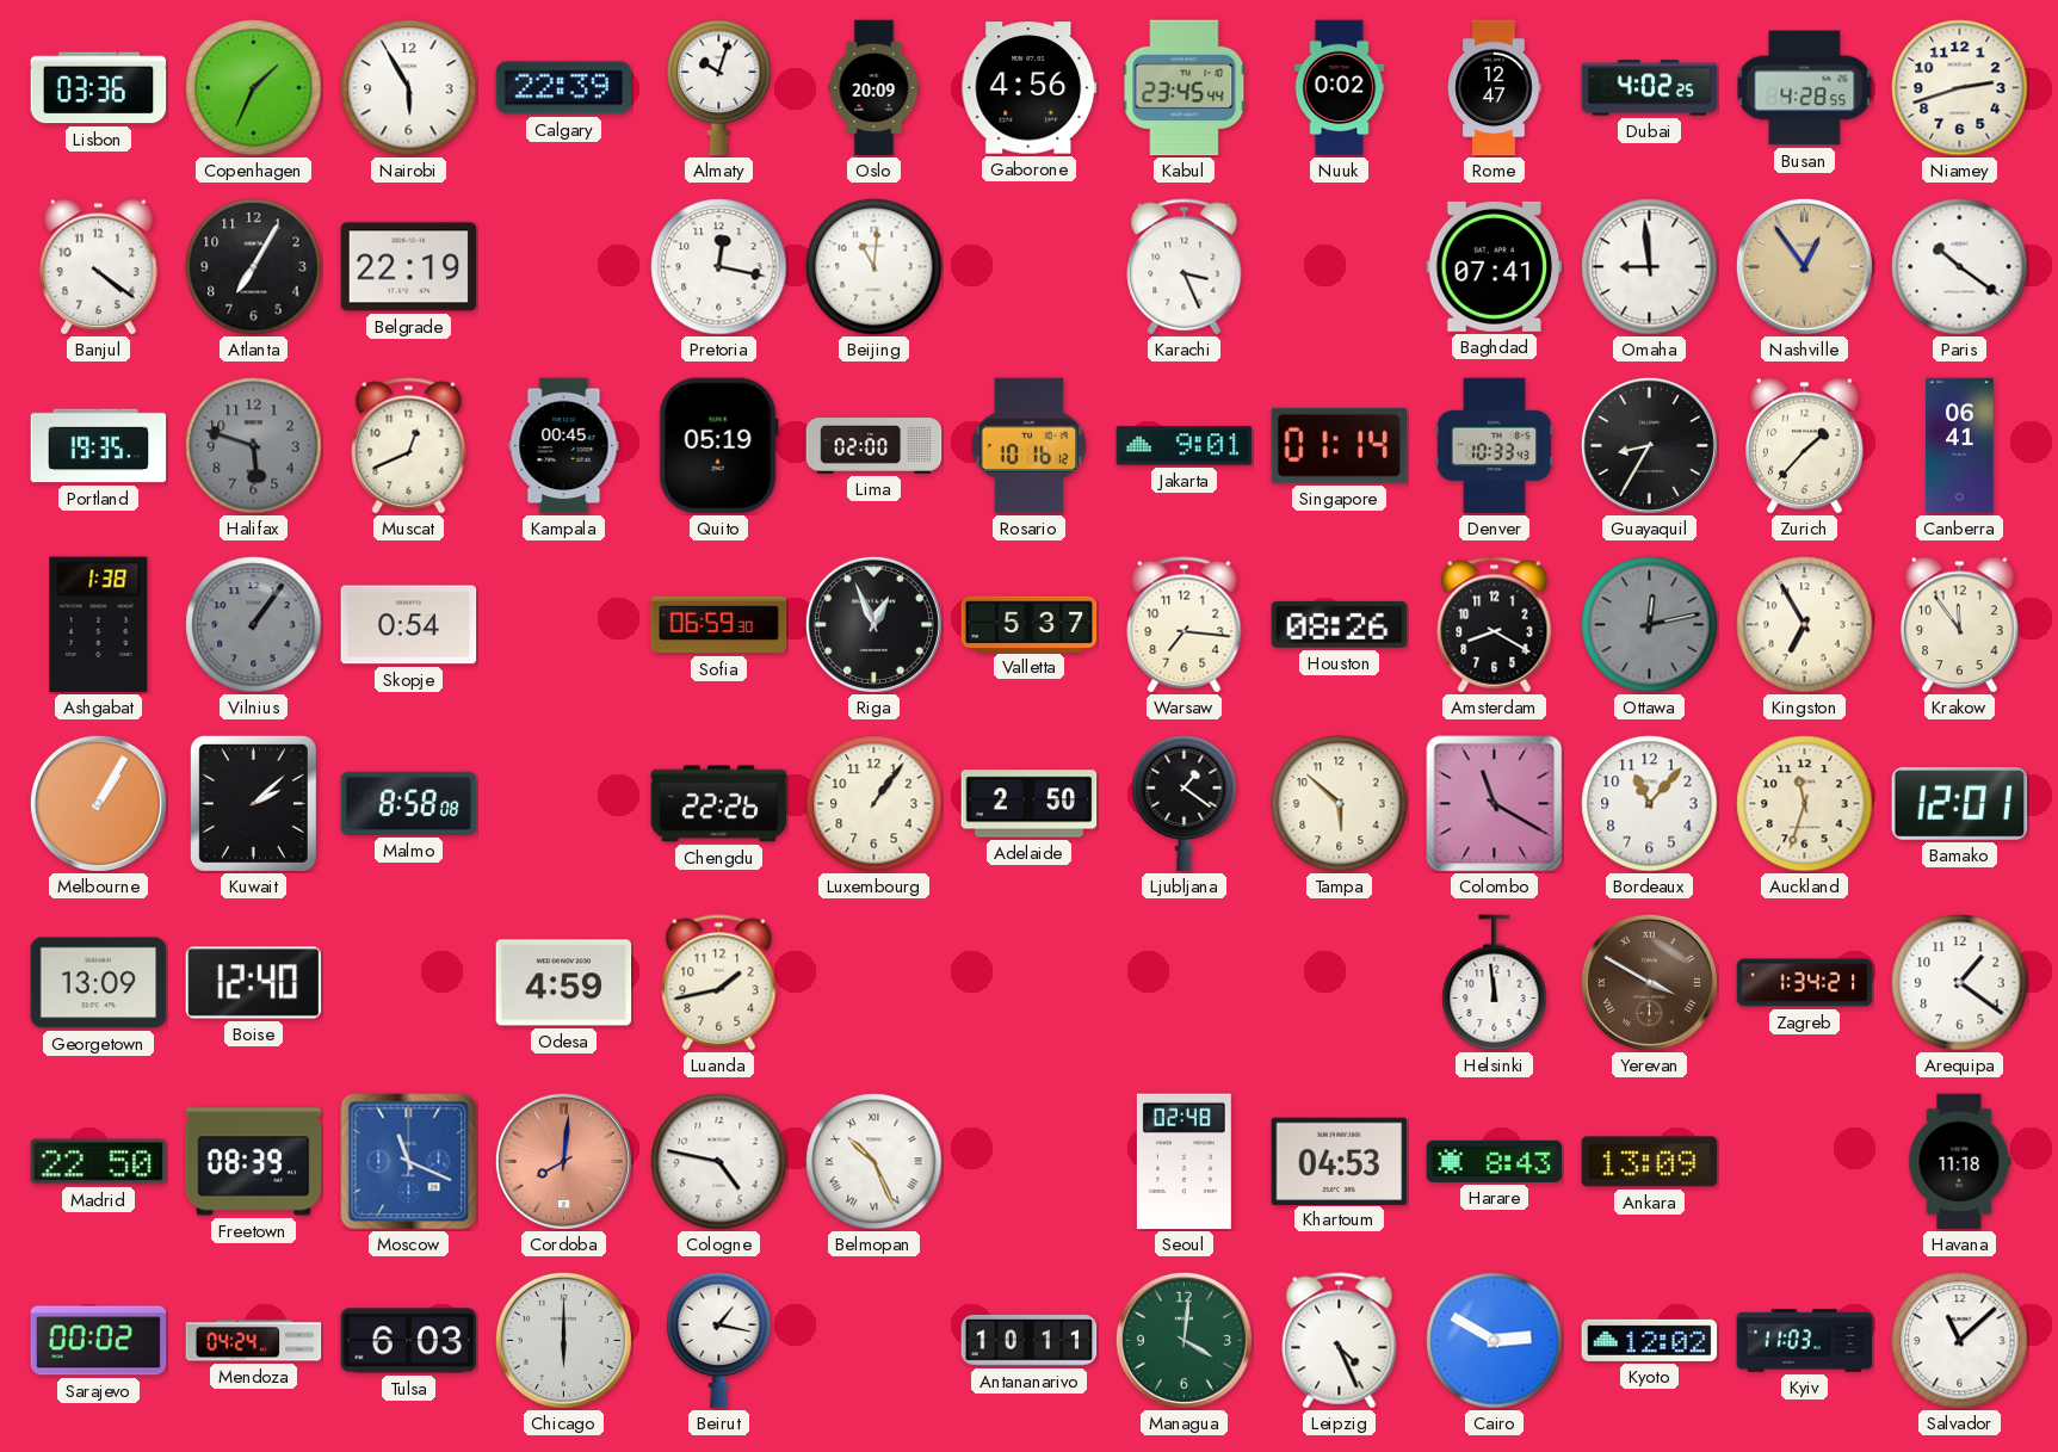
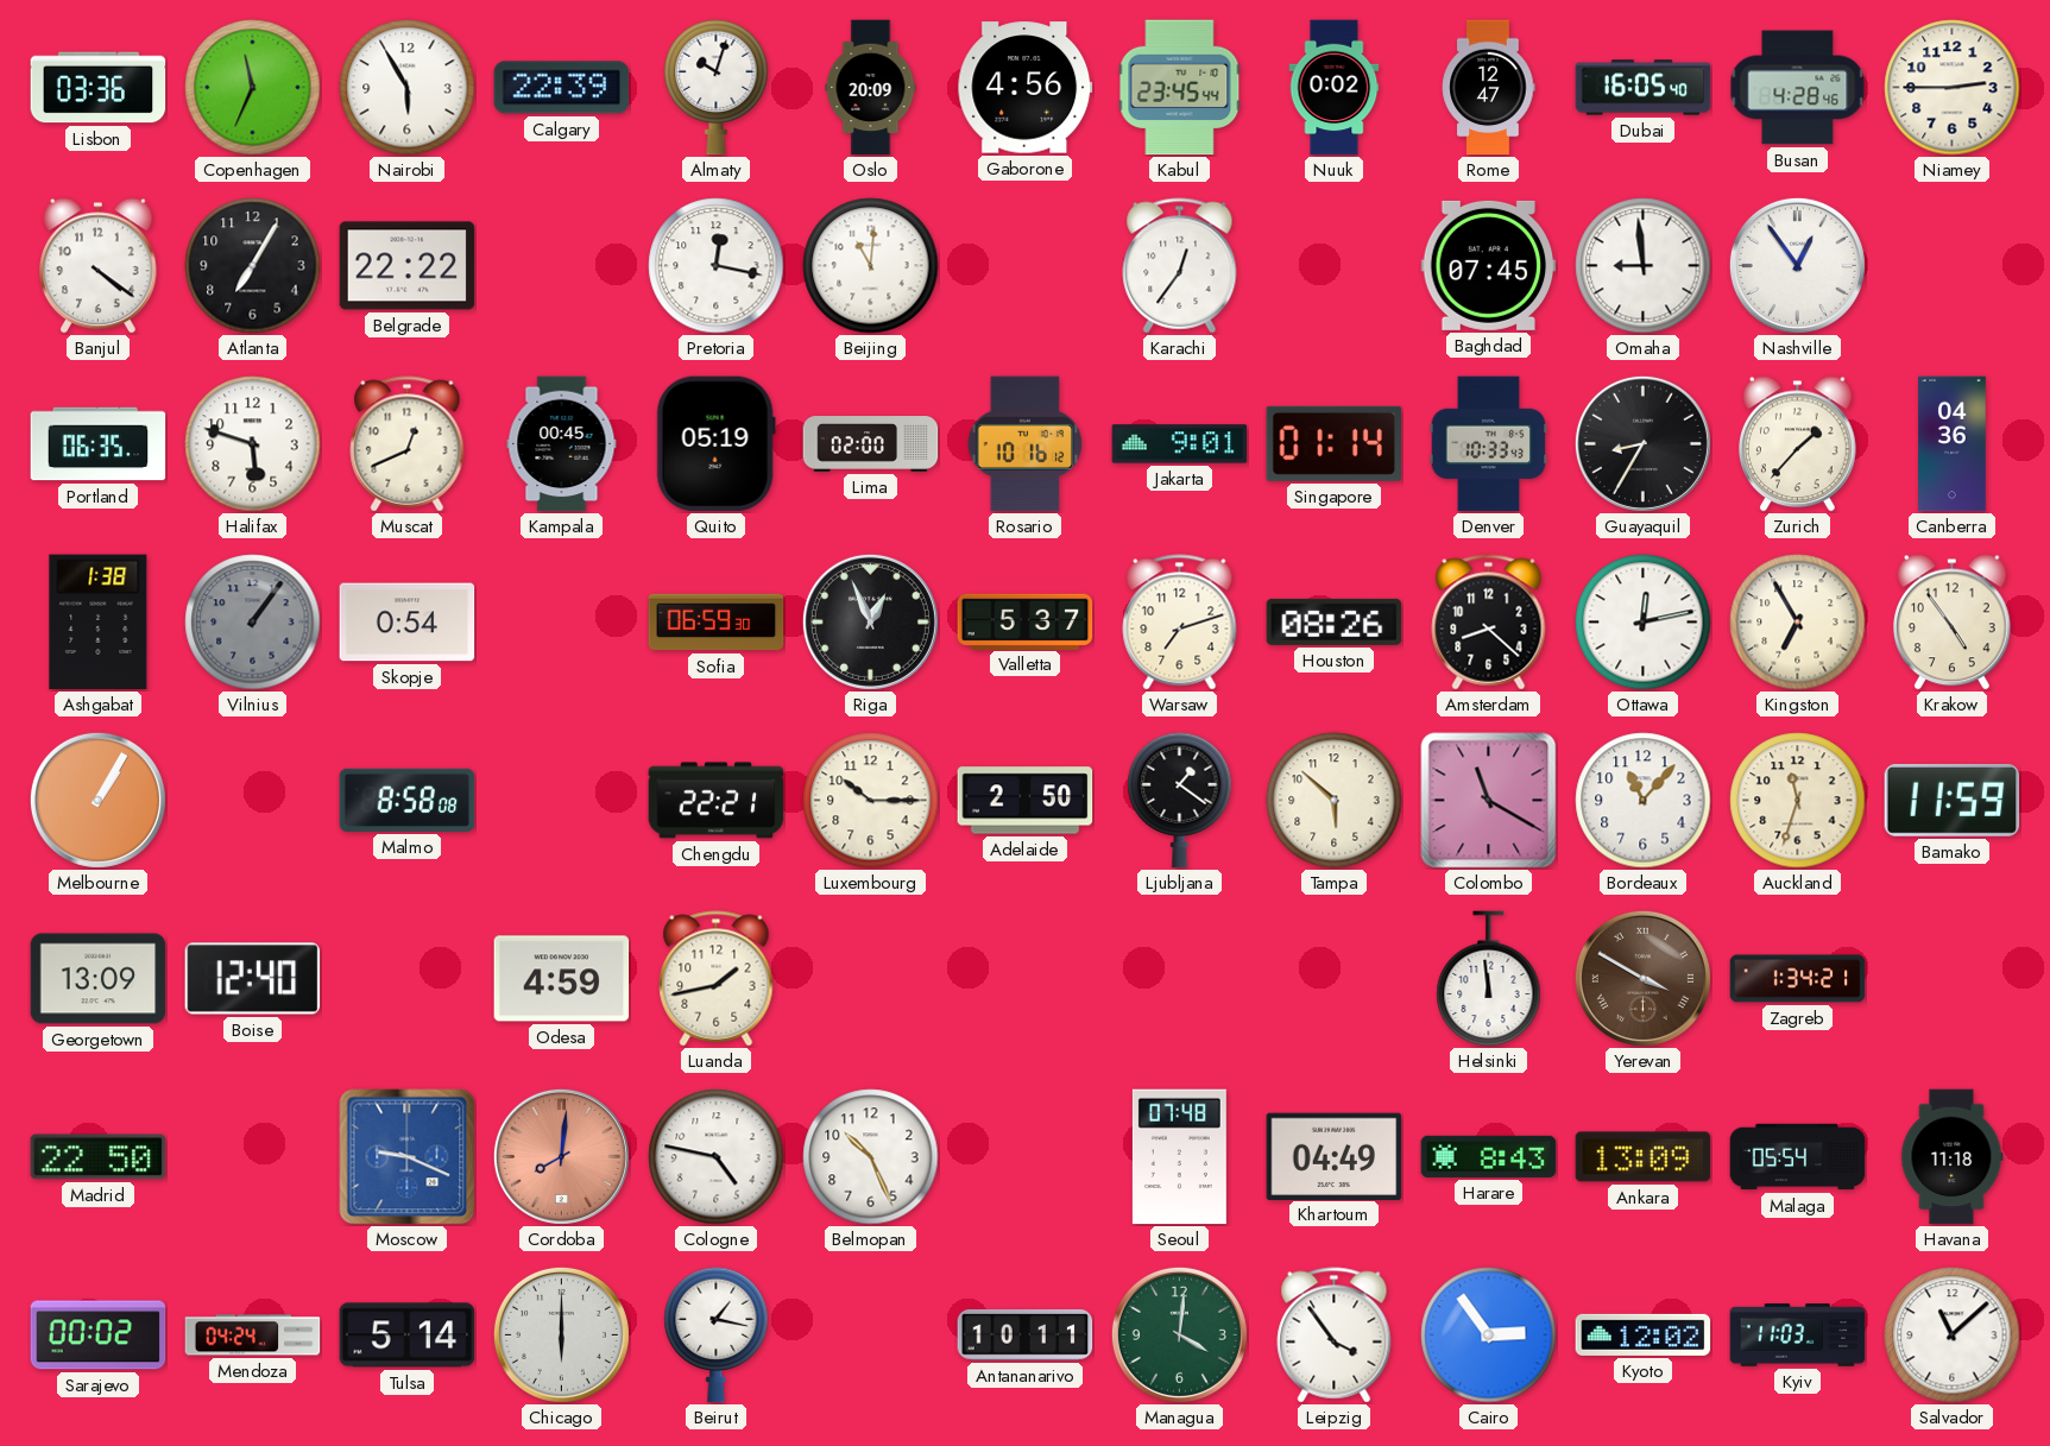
Copenhagen: 1:34 -> 11:34 (253, 88)
Dubai: 4:02 -> 16:05 (1644, 88)
Busan: 4:28:55 -> 4:28:46 (1798, 88)
Niamey: 2:42 -> 2:45 (1953, 88)
Belgrade: 22:19 -> 22:22 (408, 266)
Karachi: 3:26 -> 12:36 (1180, 266)
Baghdad: 07:41 -> 07:45 (1489, 265)
Nashville dial: champagne -> white (1797, 265)
Paris: 10:21 -> none (1960, 267)
Portland: 19:35 -> 06:35 (99, 444)
Halifax dial: grey -> white (253, 444)
Canberra: 06:41 -> 04:36 (1953, 444)
Warsaw: 7:16 -> 7:12 (1180, 623)
Amsterdam: 8:20 -> 8:22 (1489, 623)
Ottawa dial: grey -> white (1644, 623)
Krakow: 11:54 -> 4:54 (1953, 623)
Kuwait: 2:08 -> none (253, 803)
Chengdu: 22:26 -> 22:21 (717, 801)
Luxembourg: 1:06 -> 10:15 (871, 801)
Bamako: 12:01 -> 11:59 (1953, 800)
Arequipa: 1:21 -> none (1960, 983)
Freetown: 08:39 -> none (254, 1162)
Moscow: 11:19 -> 9:19 (408, 1157)
Belmopan numerals: Roman -> Arabic (871, 1157)
Seoul: 02:48 -> 07:48 (1179, 1157)
Khartoum: 04:53 -> 04:49 (1335, 1156)
Malaga: none -> 05:54 (1798, 1157)
Tulsa: 6:03 -> 5:14 (408, 1336)
Leipzig: 4:26 -> 3:54 (1335, 1336)
Cairo: 2:50 -> 2:54 (1489, 1336)
